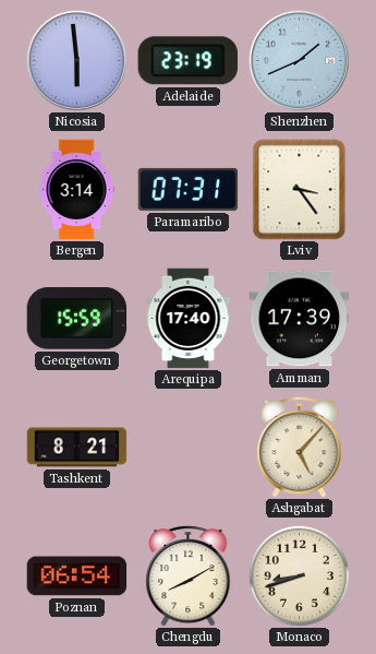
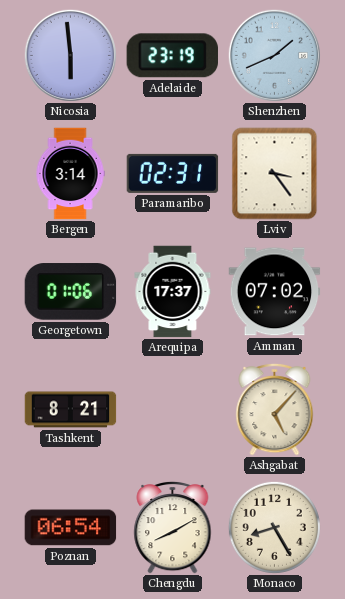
Paramaribo: 07:31 -> 02:31 (173, 173)
Georgetown: 15:59 -> 01:06 (71, 292)
Arequipa: 17:40 -> 17:37 (173, 292)
Amman: 17:39 -> 07:02 (275, 292)
Monaco: 8:42 -> 8:25 (274, 527)
